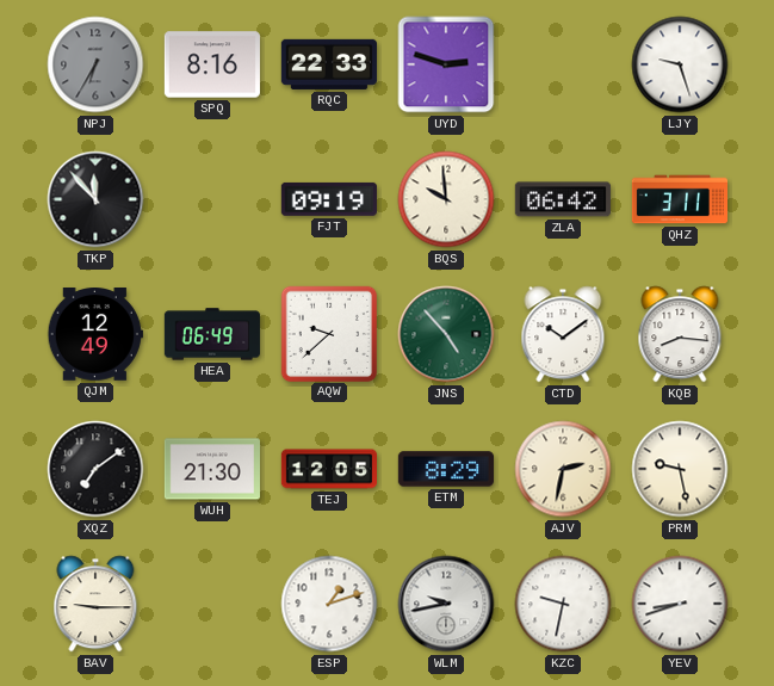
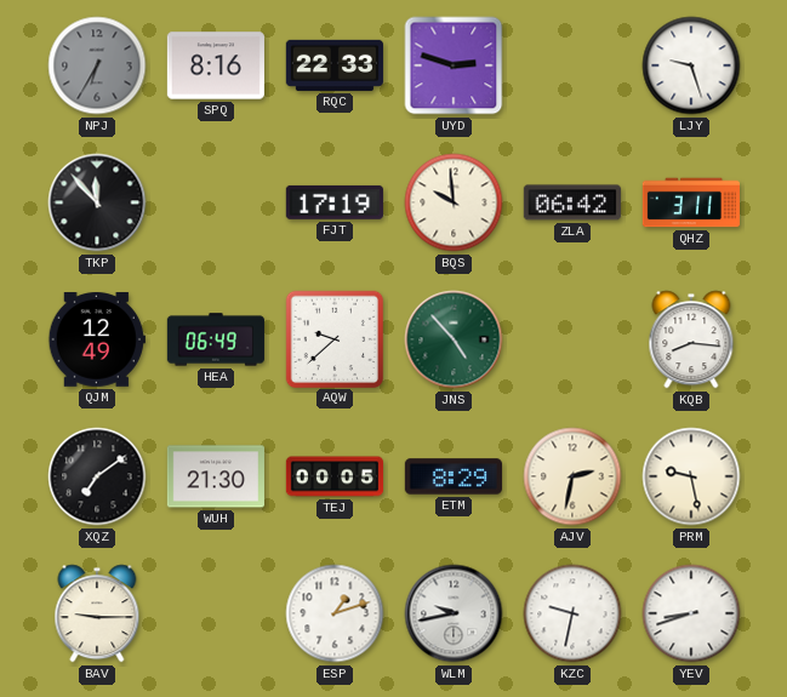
FJT: 09:19 -> 17:19 (335, 202)
CTD: 10:09 -> none (563, 334)
TEJ: 12:05 -> 00:05 (333, 476)
